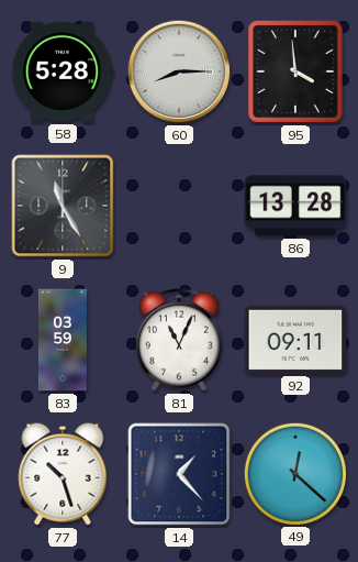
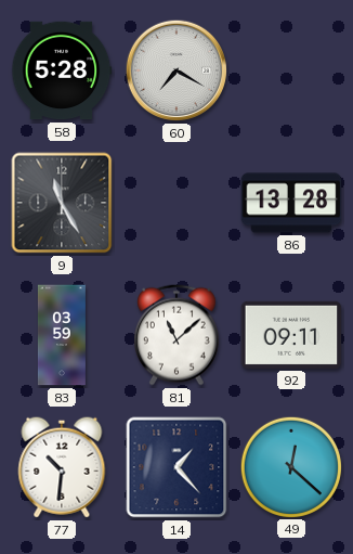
60: 8:15 -> 7:20 (176, 70)
95: 3:59 -> none (295, 71)
81: 11:04 -> 11:08 (176, 335)
77: 10:27 -> 10:31 (62, 467)
